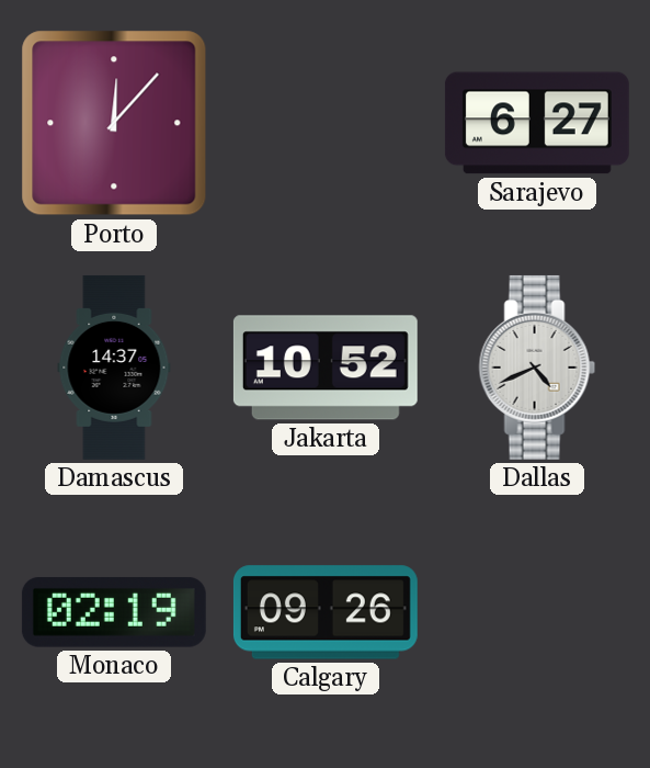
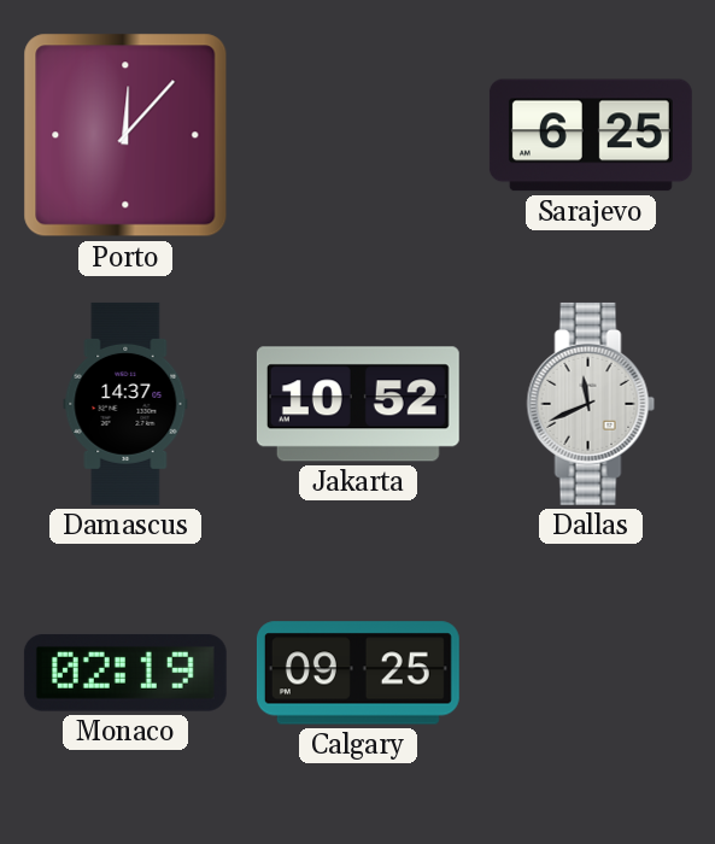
Sarajevo: 6:27 -> 6:25 (591, 135)
Dallas: 4:41 -> 11:41 (591, 404)
Calgary: 09:26 -> 09:25 (358, 673)
